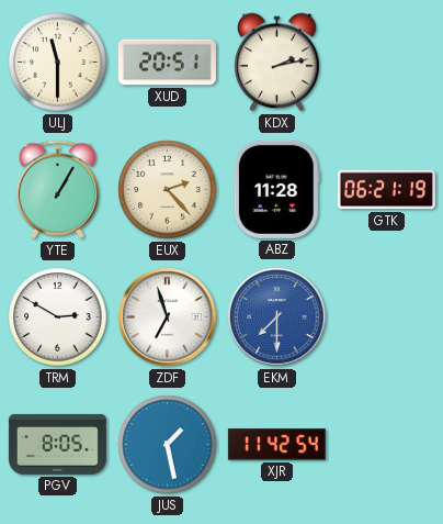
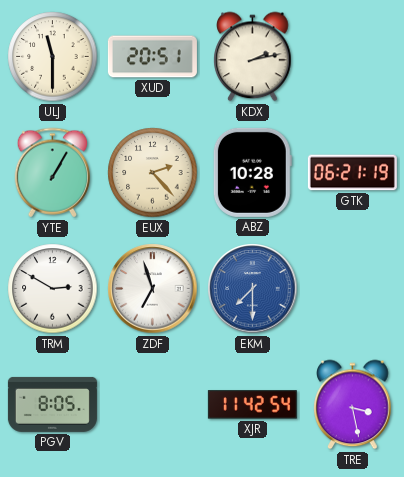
ABZ: 11:28 -> 10:28 (252, 172)
JUS: 1:28 -> none (168, 445)
TRE: none -> 3:28 (353, 405)
